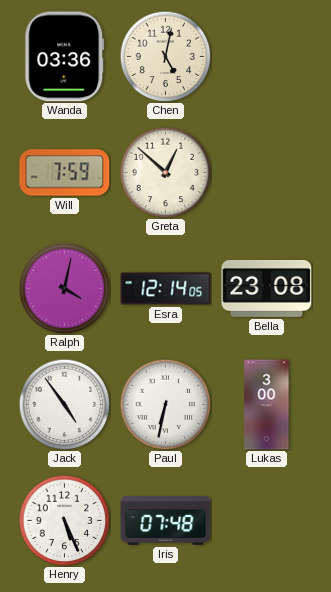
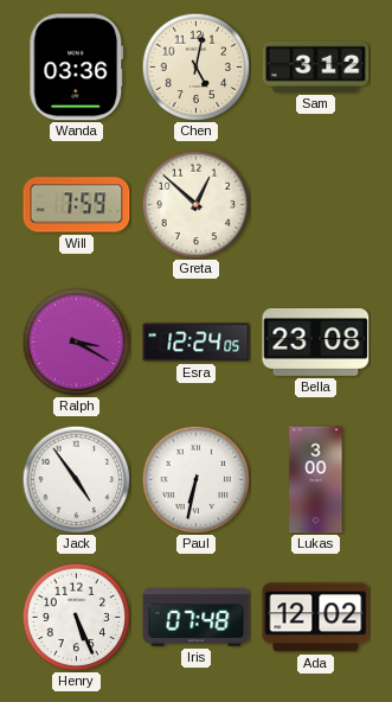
Sam: none -> 3:12 (316, 66)
Ralph: 4:02 -> 3:20 (76, 342)
Esra: 12:14 -> 12:24 (197, 343)
Ada: none -> 12:02 (316, 618)
